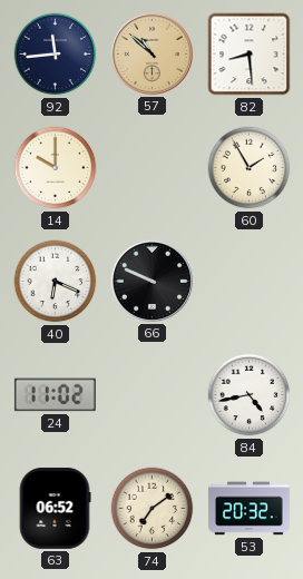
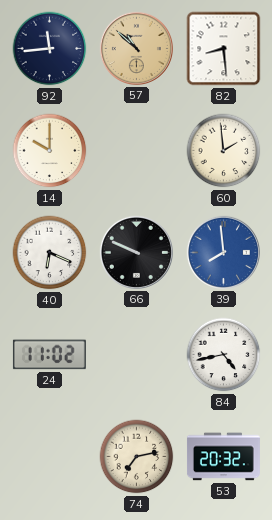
60: 1:55 -> 1:59 (224, 151)
39: none -> 7:59 (223, 252)
63: 06:52 -> none (55, 508)
74: 7:09 -> 7:13 (137, 457)
